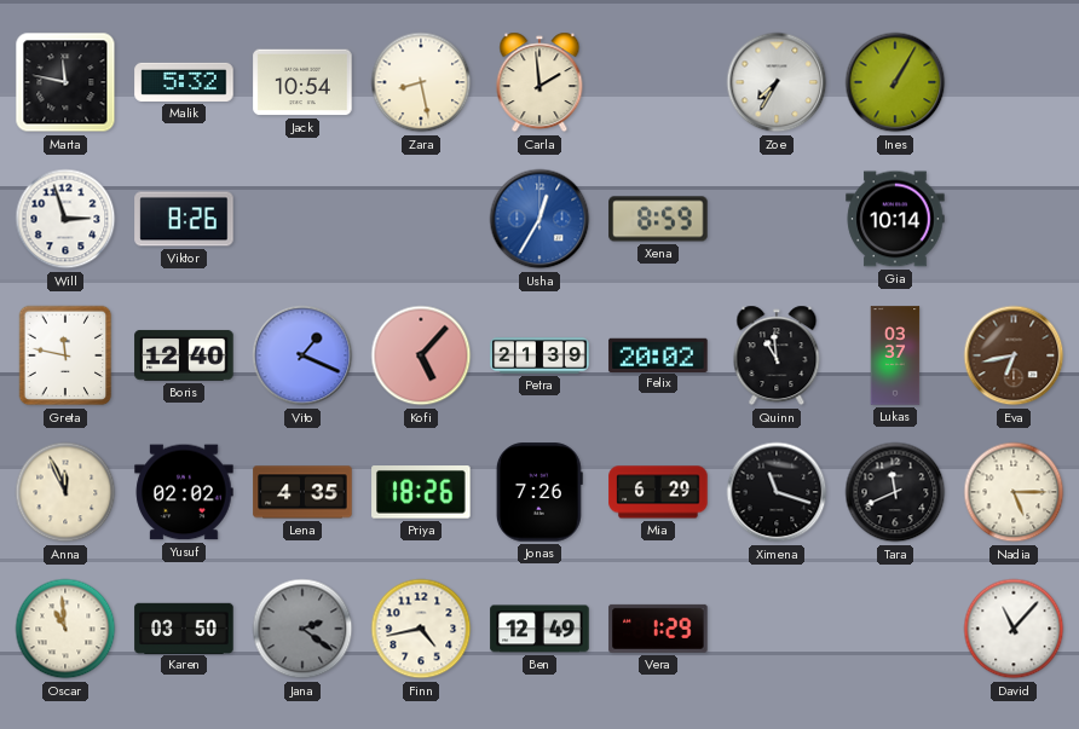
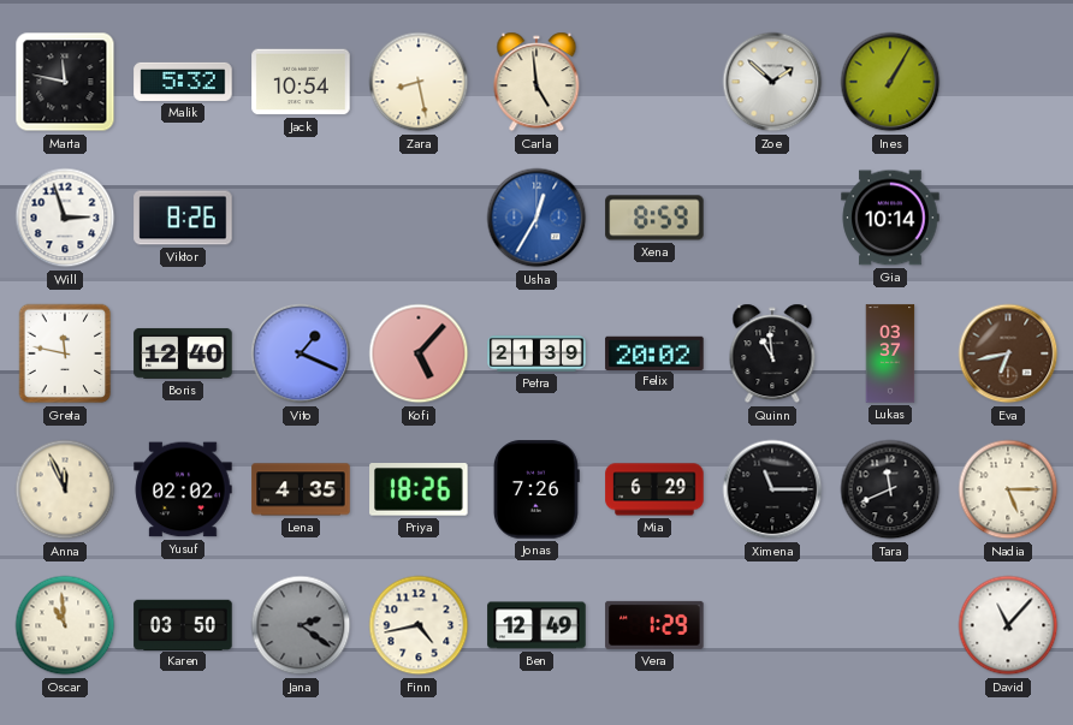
Carla: 1:59 -> 4:59 (536, 82)
Zoe: 7:35 -> 1:52 (772, 82)
Ximena: 11:18 -> 11:15 (772, 489)
